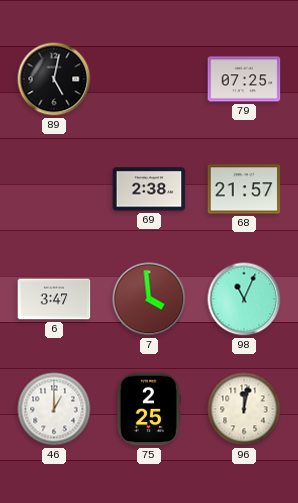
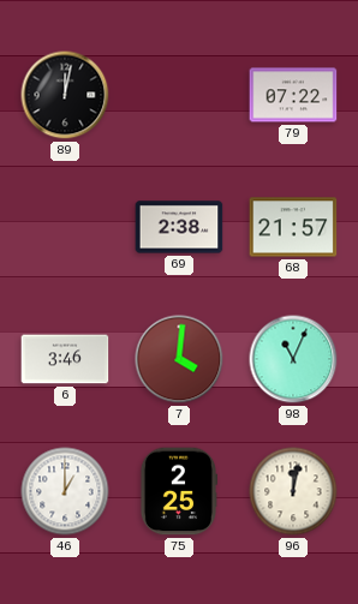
89: 5:02 -> 12:02 (65, 95)
79: 07:25 -> 07:22 (293, 95)
6: 3:47 -> 3:46 (65, 359)
7: 3:59 -> 4:01 (179, 359)
